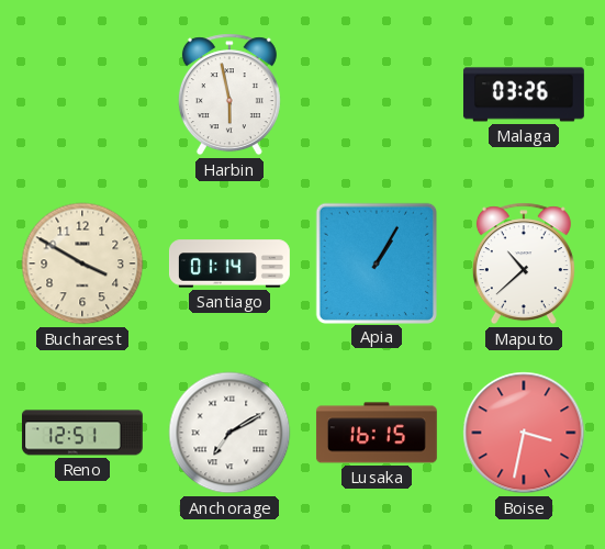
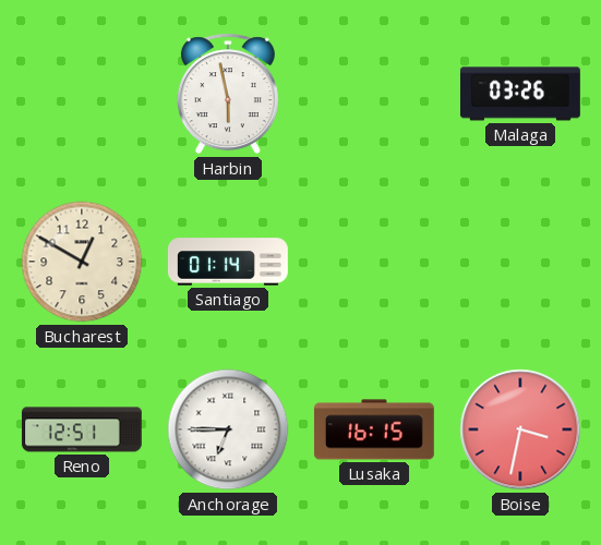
Bucharest: 3:50 -> 12:50 (82, 262)
Apia: 1:05 -> none (376, 262)
Maputo: 10:38 -> none (524, 264)
Anchorage: 7:10 -> 6:45 (228, 429)
